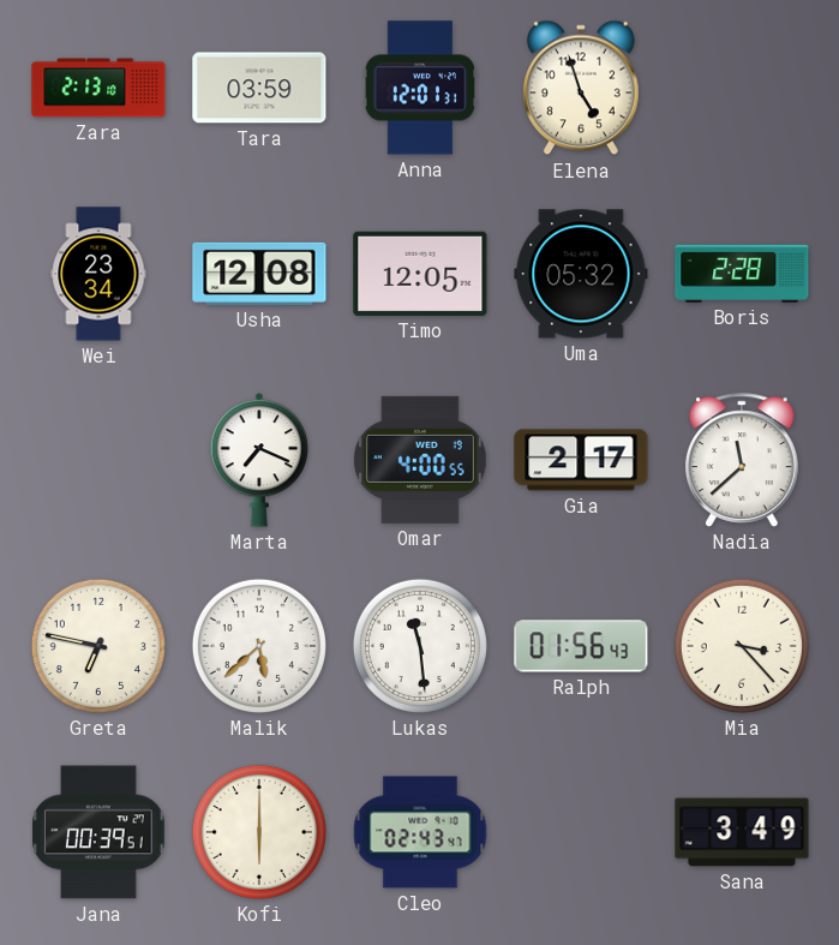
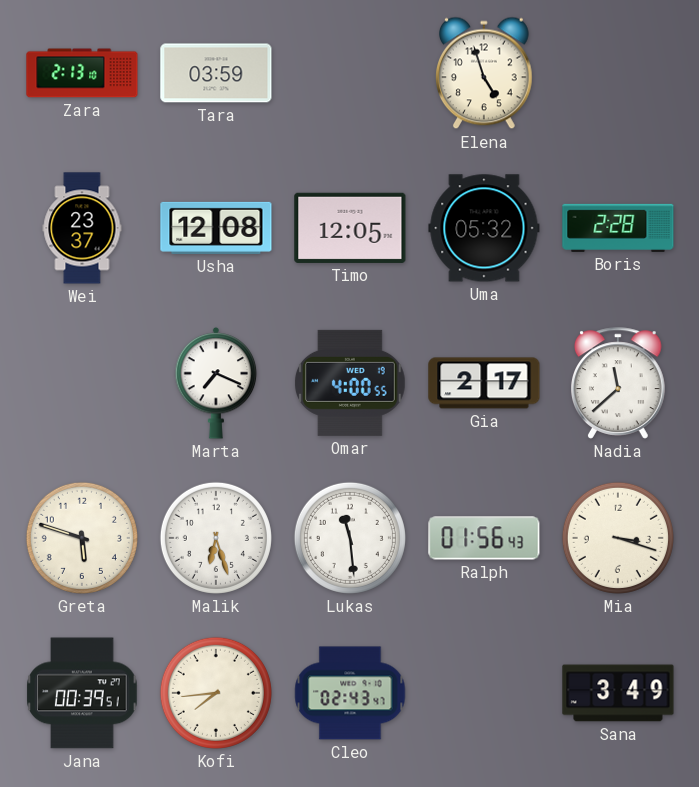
Anna: 12:01 -> none (420, 88)
Wei: 23:34 -> 23:37 (82, 228)
Greta: 6:47 -> 5:48 (82, 538)
Malik: 5:38 -> 6:27 (216, 538)
Mia: 3:23 -> 3:18 (618, 538)
Kofi: 6:00 -> 7:44 (216, 693)
